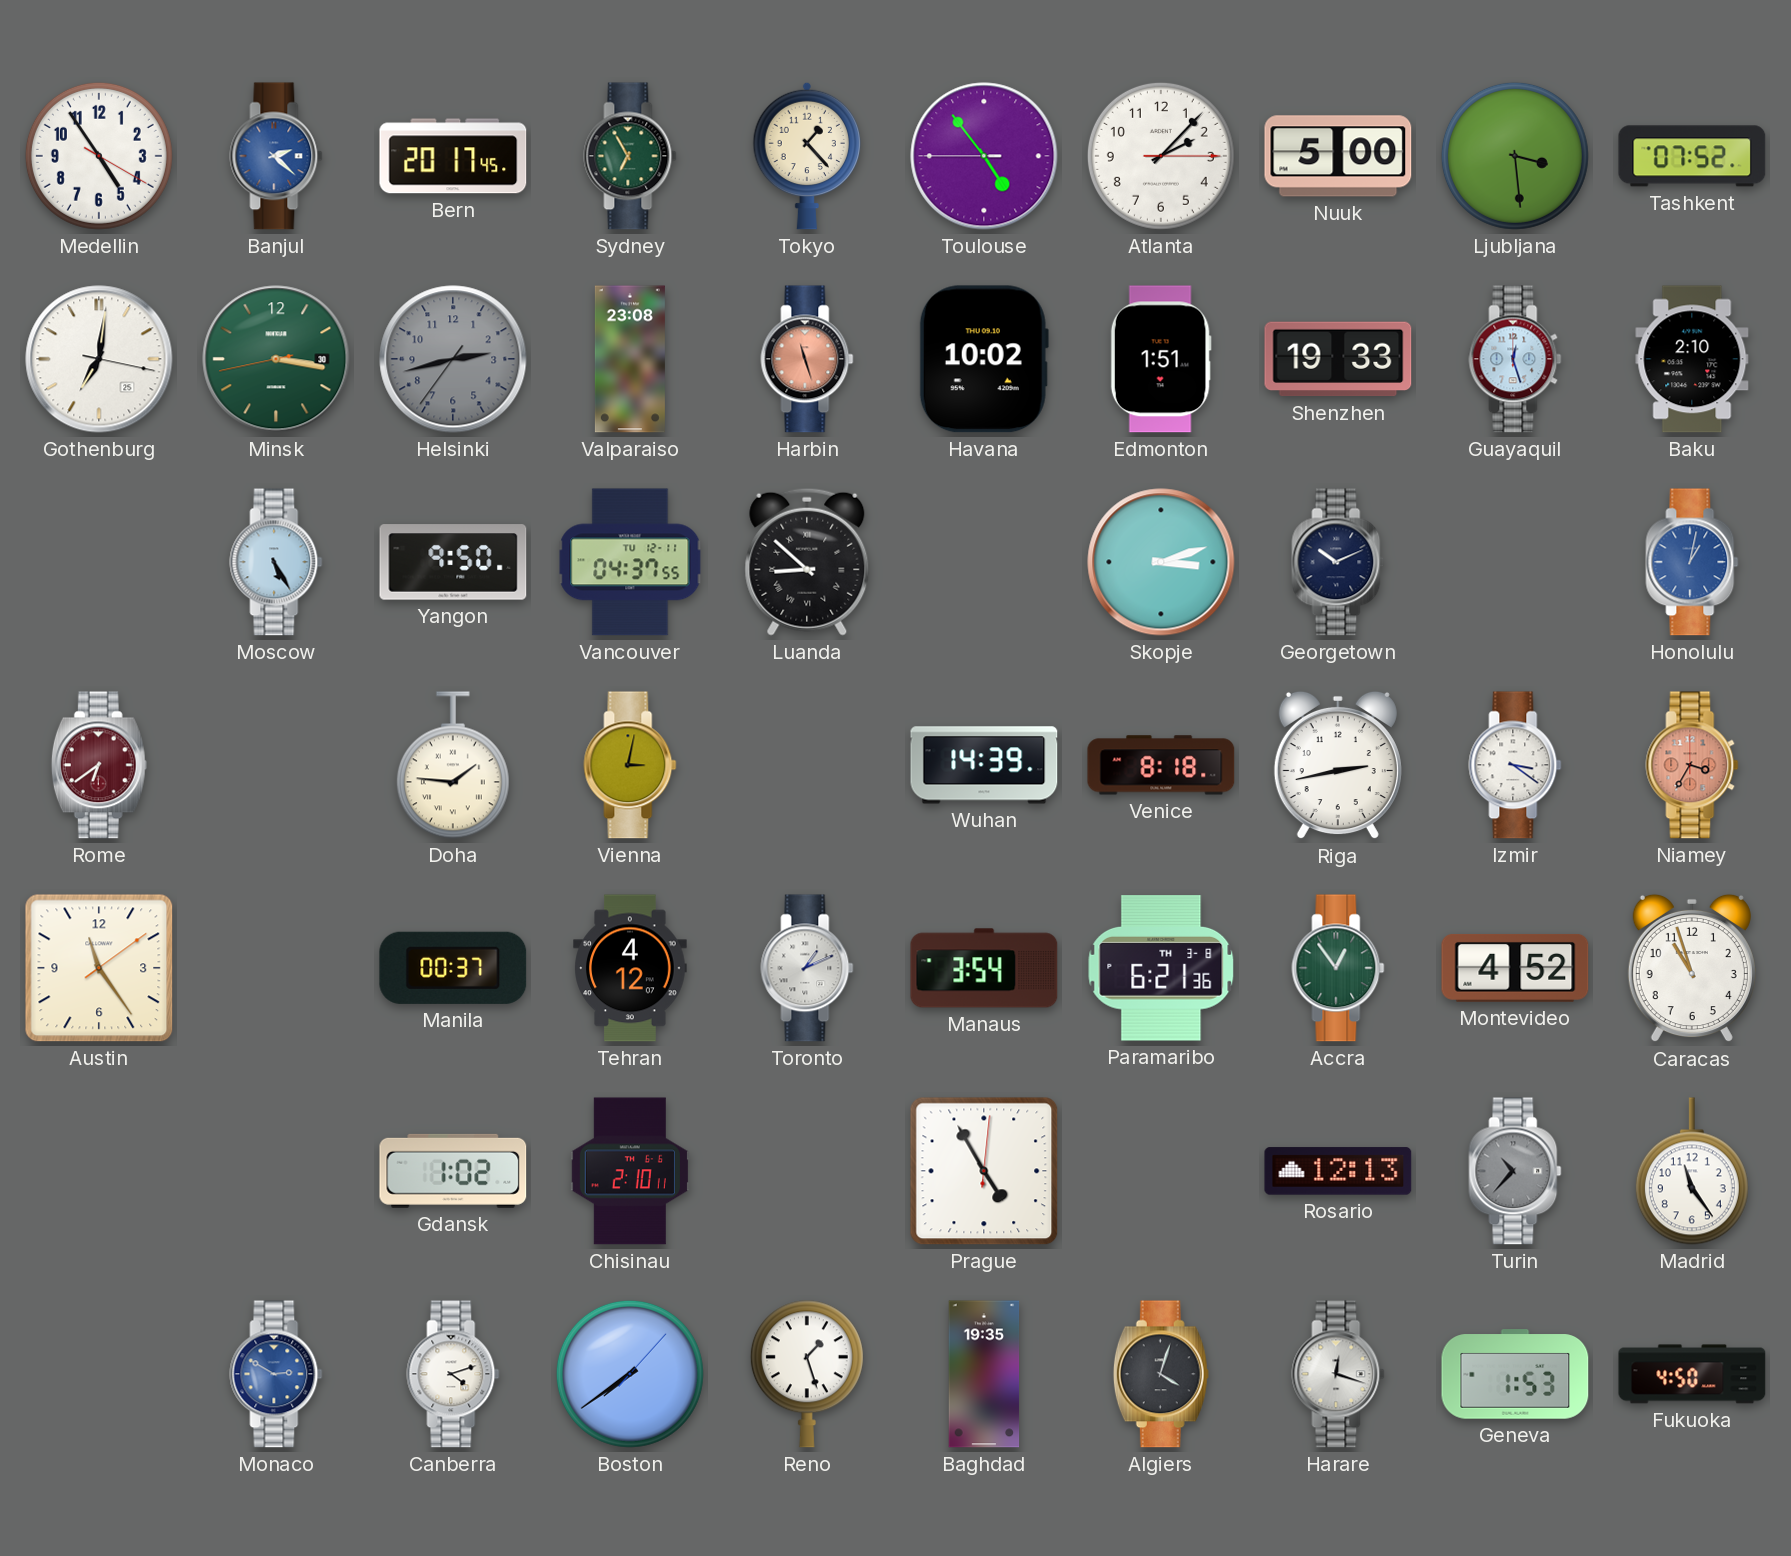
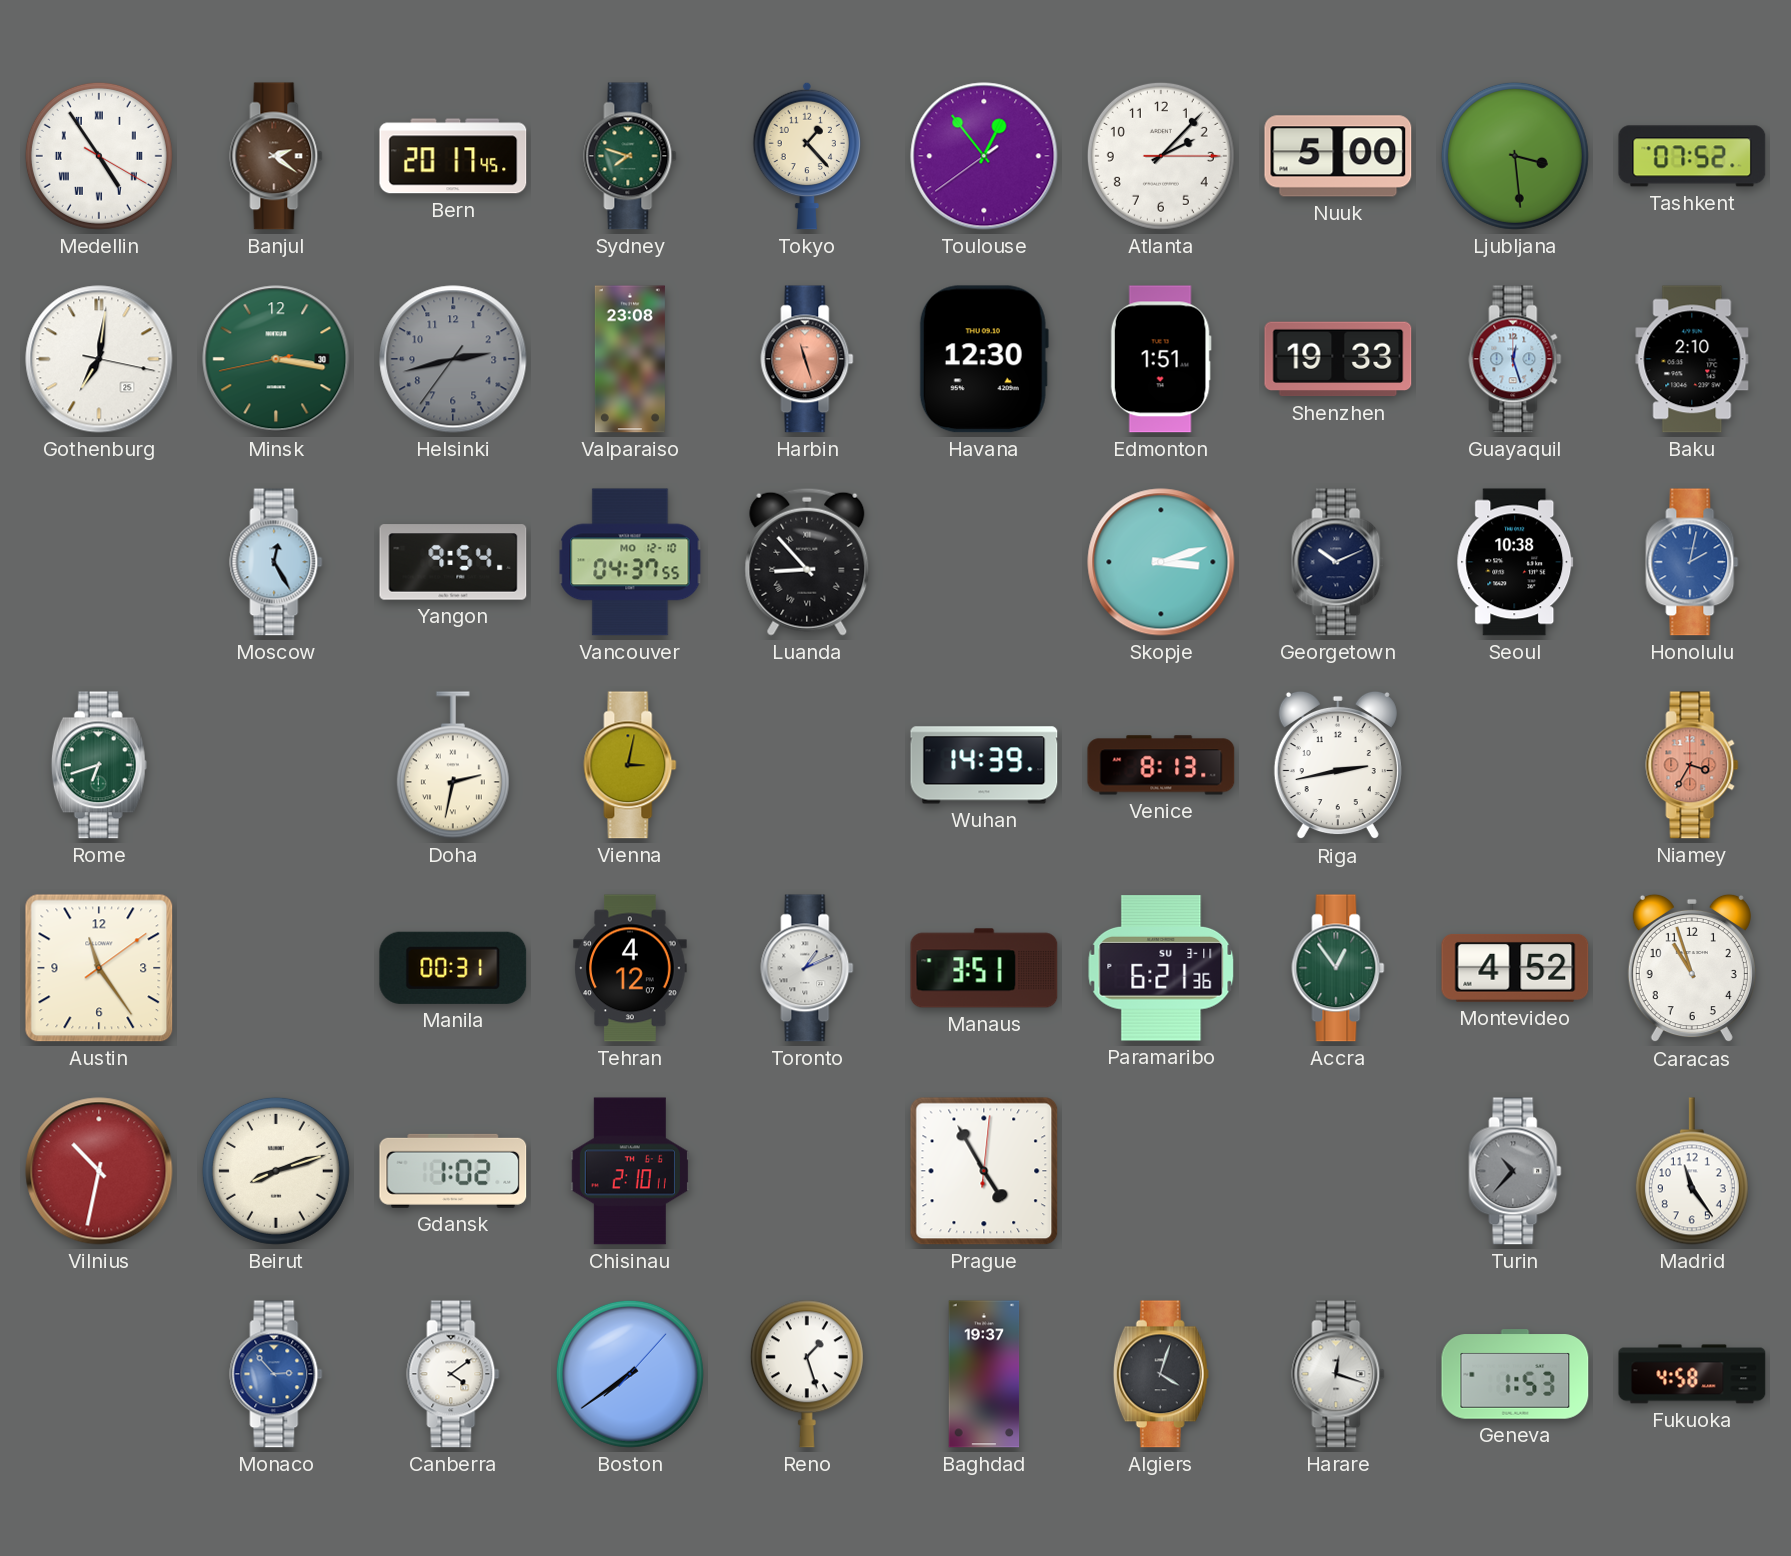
Medellin numerals: Arabic -> Roman (99, 156)
Banjul: 2:22 -> 2:21 (276, 156)
Banjul dial: blue -> brown (276, 156)
Sydney: 6:55 -> 7:48 (630, 156)
Toulouse: 4:53 -> 12:53 (984, 156)
Havana: 10:02 -> 12:30 (984, 359)
Moscow: 5:25 -> 12:25 (276, 562)
Yangon: 9:50 -> 9:54 (453, 562)
Vancouver date: TU 12-11 -> MO 12-10 (630, 562)
Luanda: 8:52 -> 8:53 (807, 562)
Seoul: none -> 10:38 (1515, 562)
Honolulu: 1:02 -> 2:02 (1692, 562)
Rome: 6:39 -> 6:42 (99, 765)
Rome dial: burgundy -> green (99, 765)
Doha: 1:46 -> 2:32 (453, 765)
Venice: 8:18 -> 8:13 (1161, 765)
Izmir: 3:21 -> none (1515, 765)
Manila: 00:37 -> 00:31 (453, 968)
Manaus: 3:54 -> 3:51 (984, 968)
Paramaribo date: TH 3-8 -> SU 3-11 (1161, 968)
Vilnius: none -> 10:32 (99, 1171)
Beirut: none -> 8:12 (276, 1171)
Rosario: 12:13 -> none (1338, 1171)
Monaco: 2:50 -> 2:53 (276, 1374)
Canberra: 4:12 -> 4:09 (453, 1374)
Baghdad: 19:35 -> 19:37 (984, 1374)
Fukuoka: 4:50 -> 4:58 (1692, 1374)
